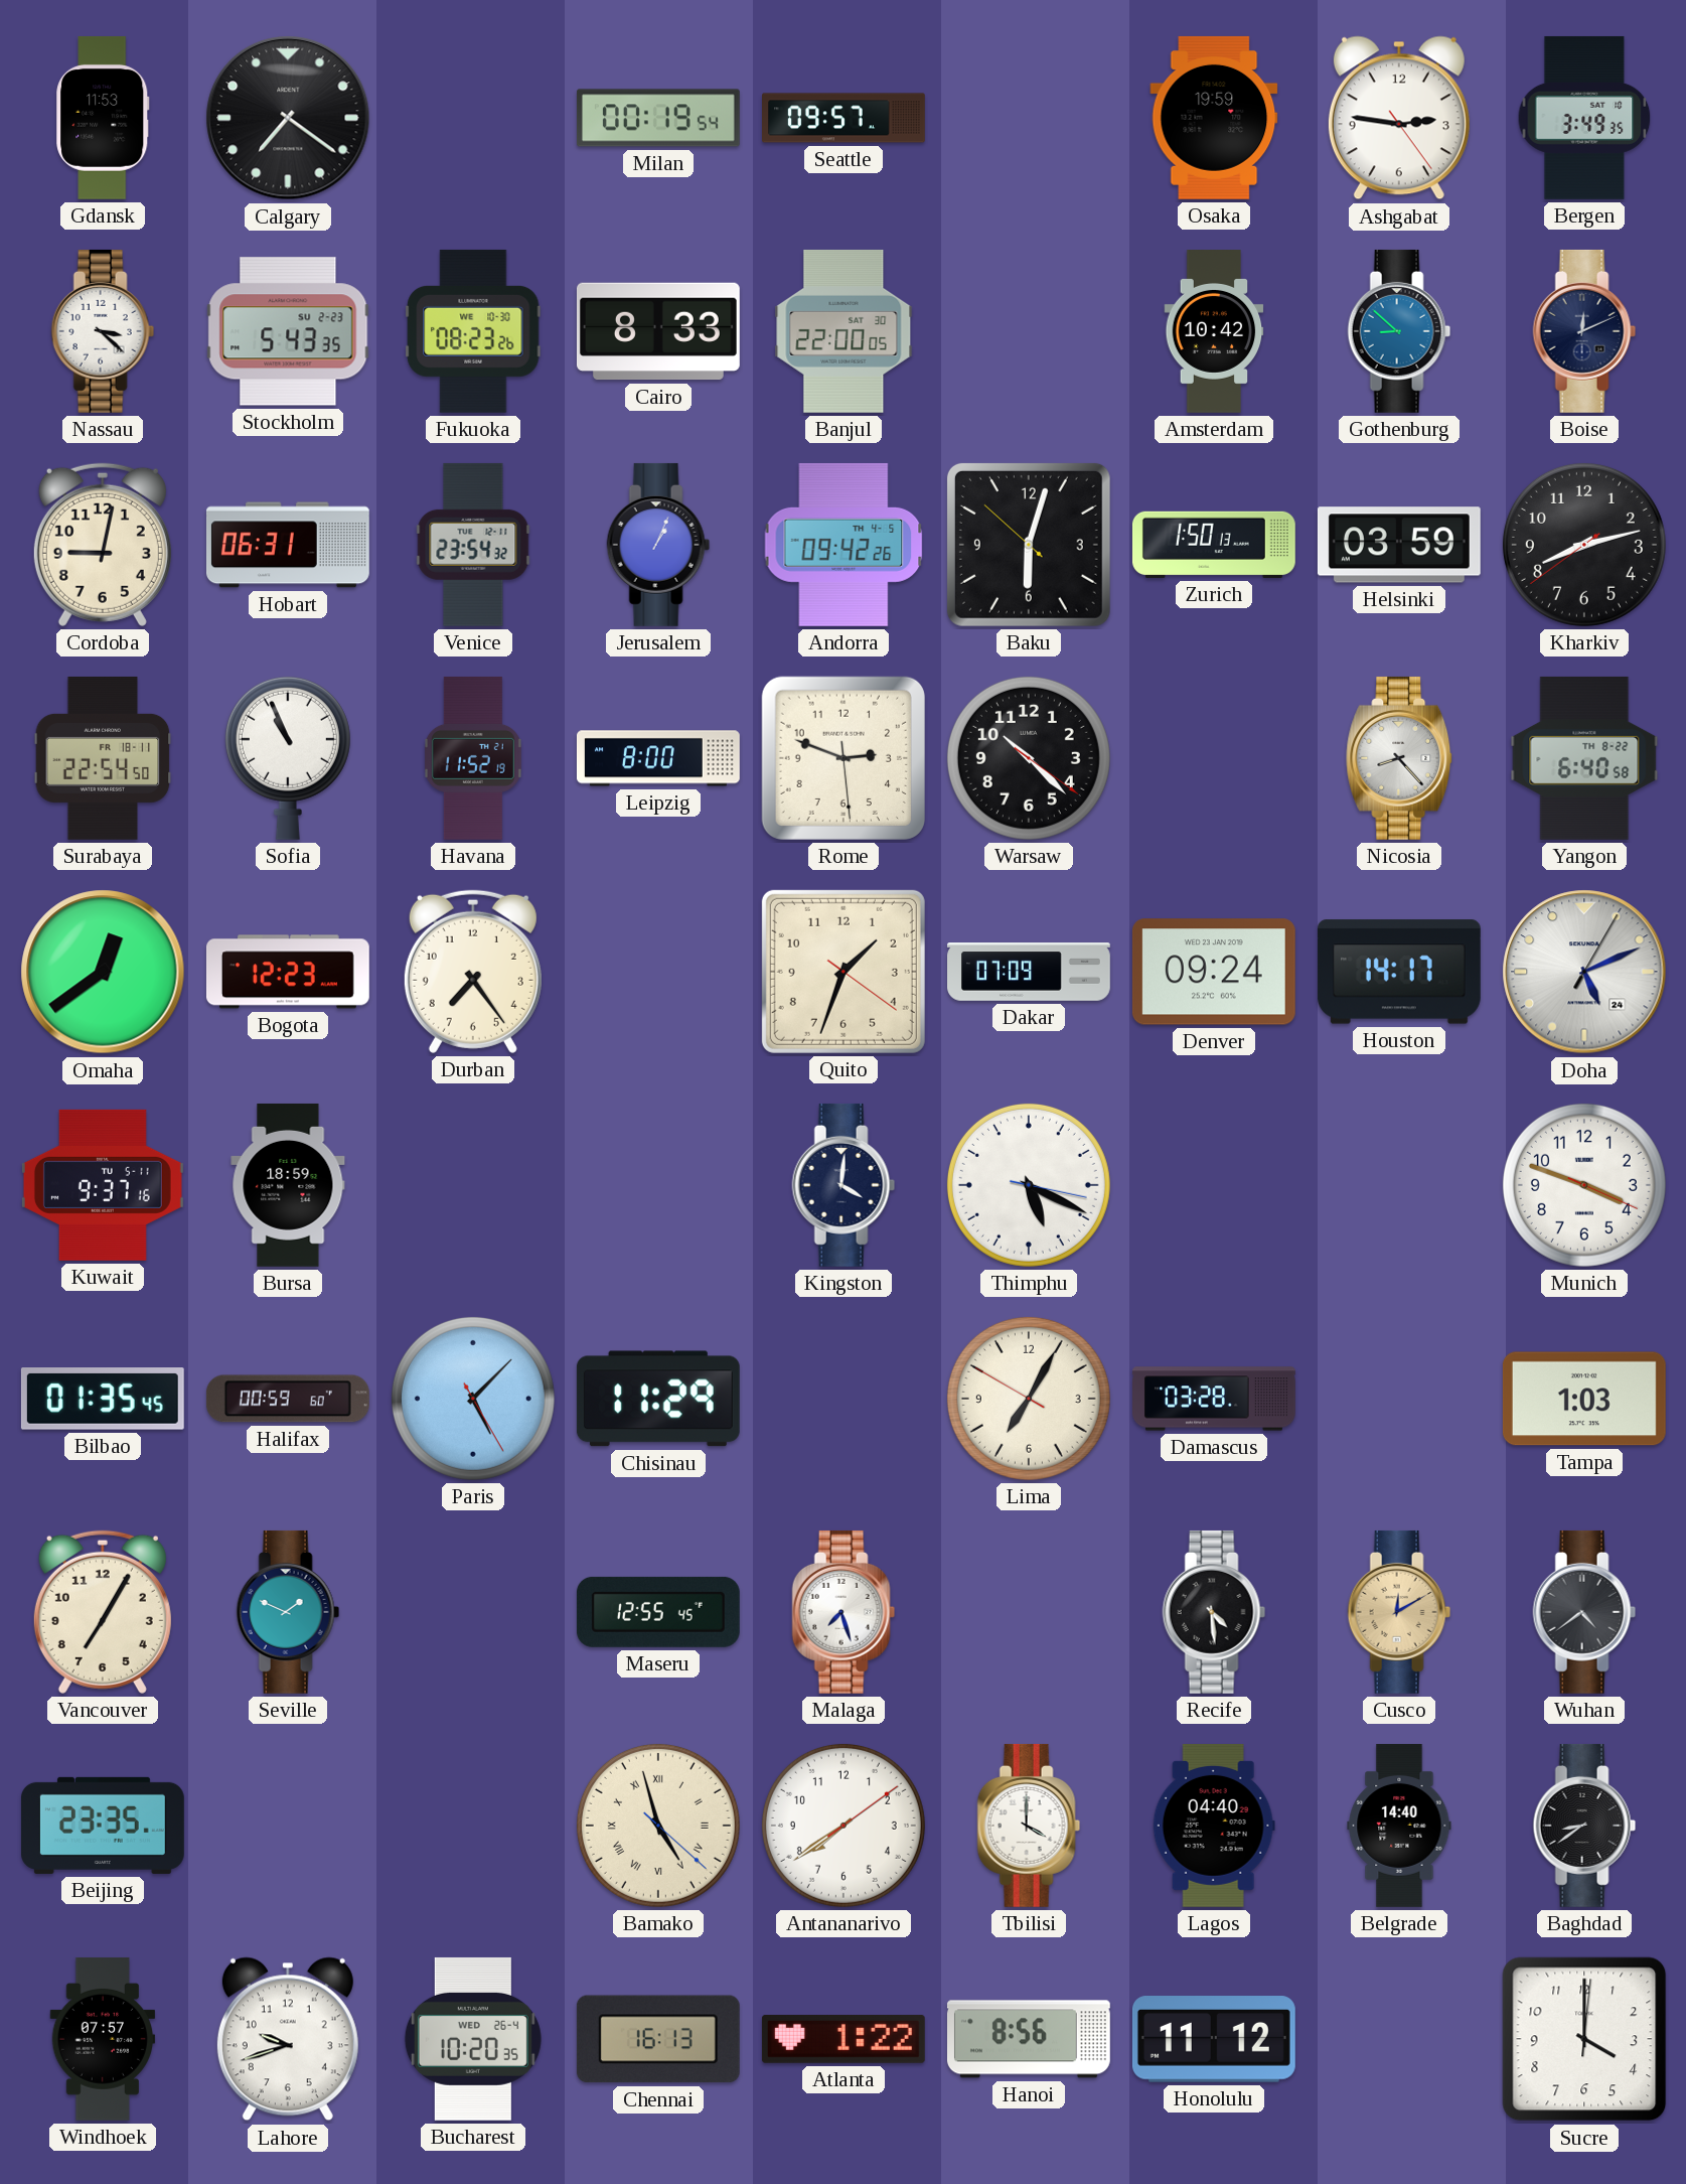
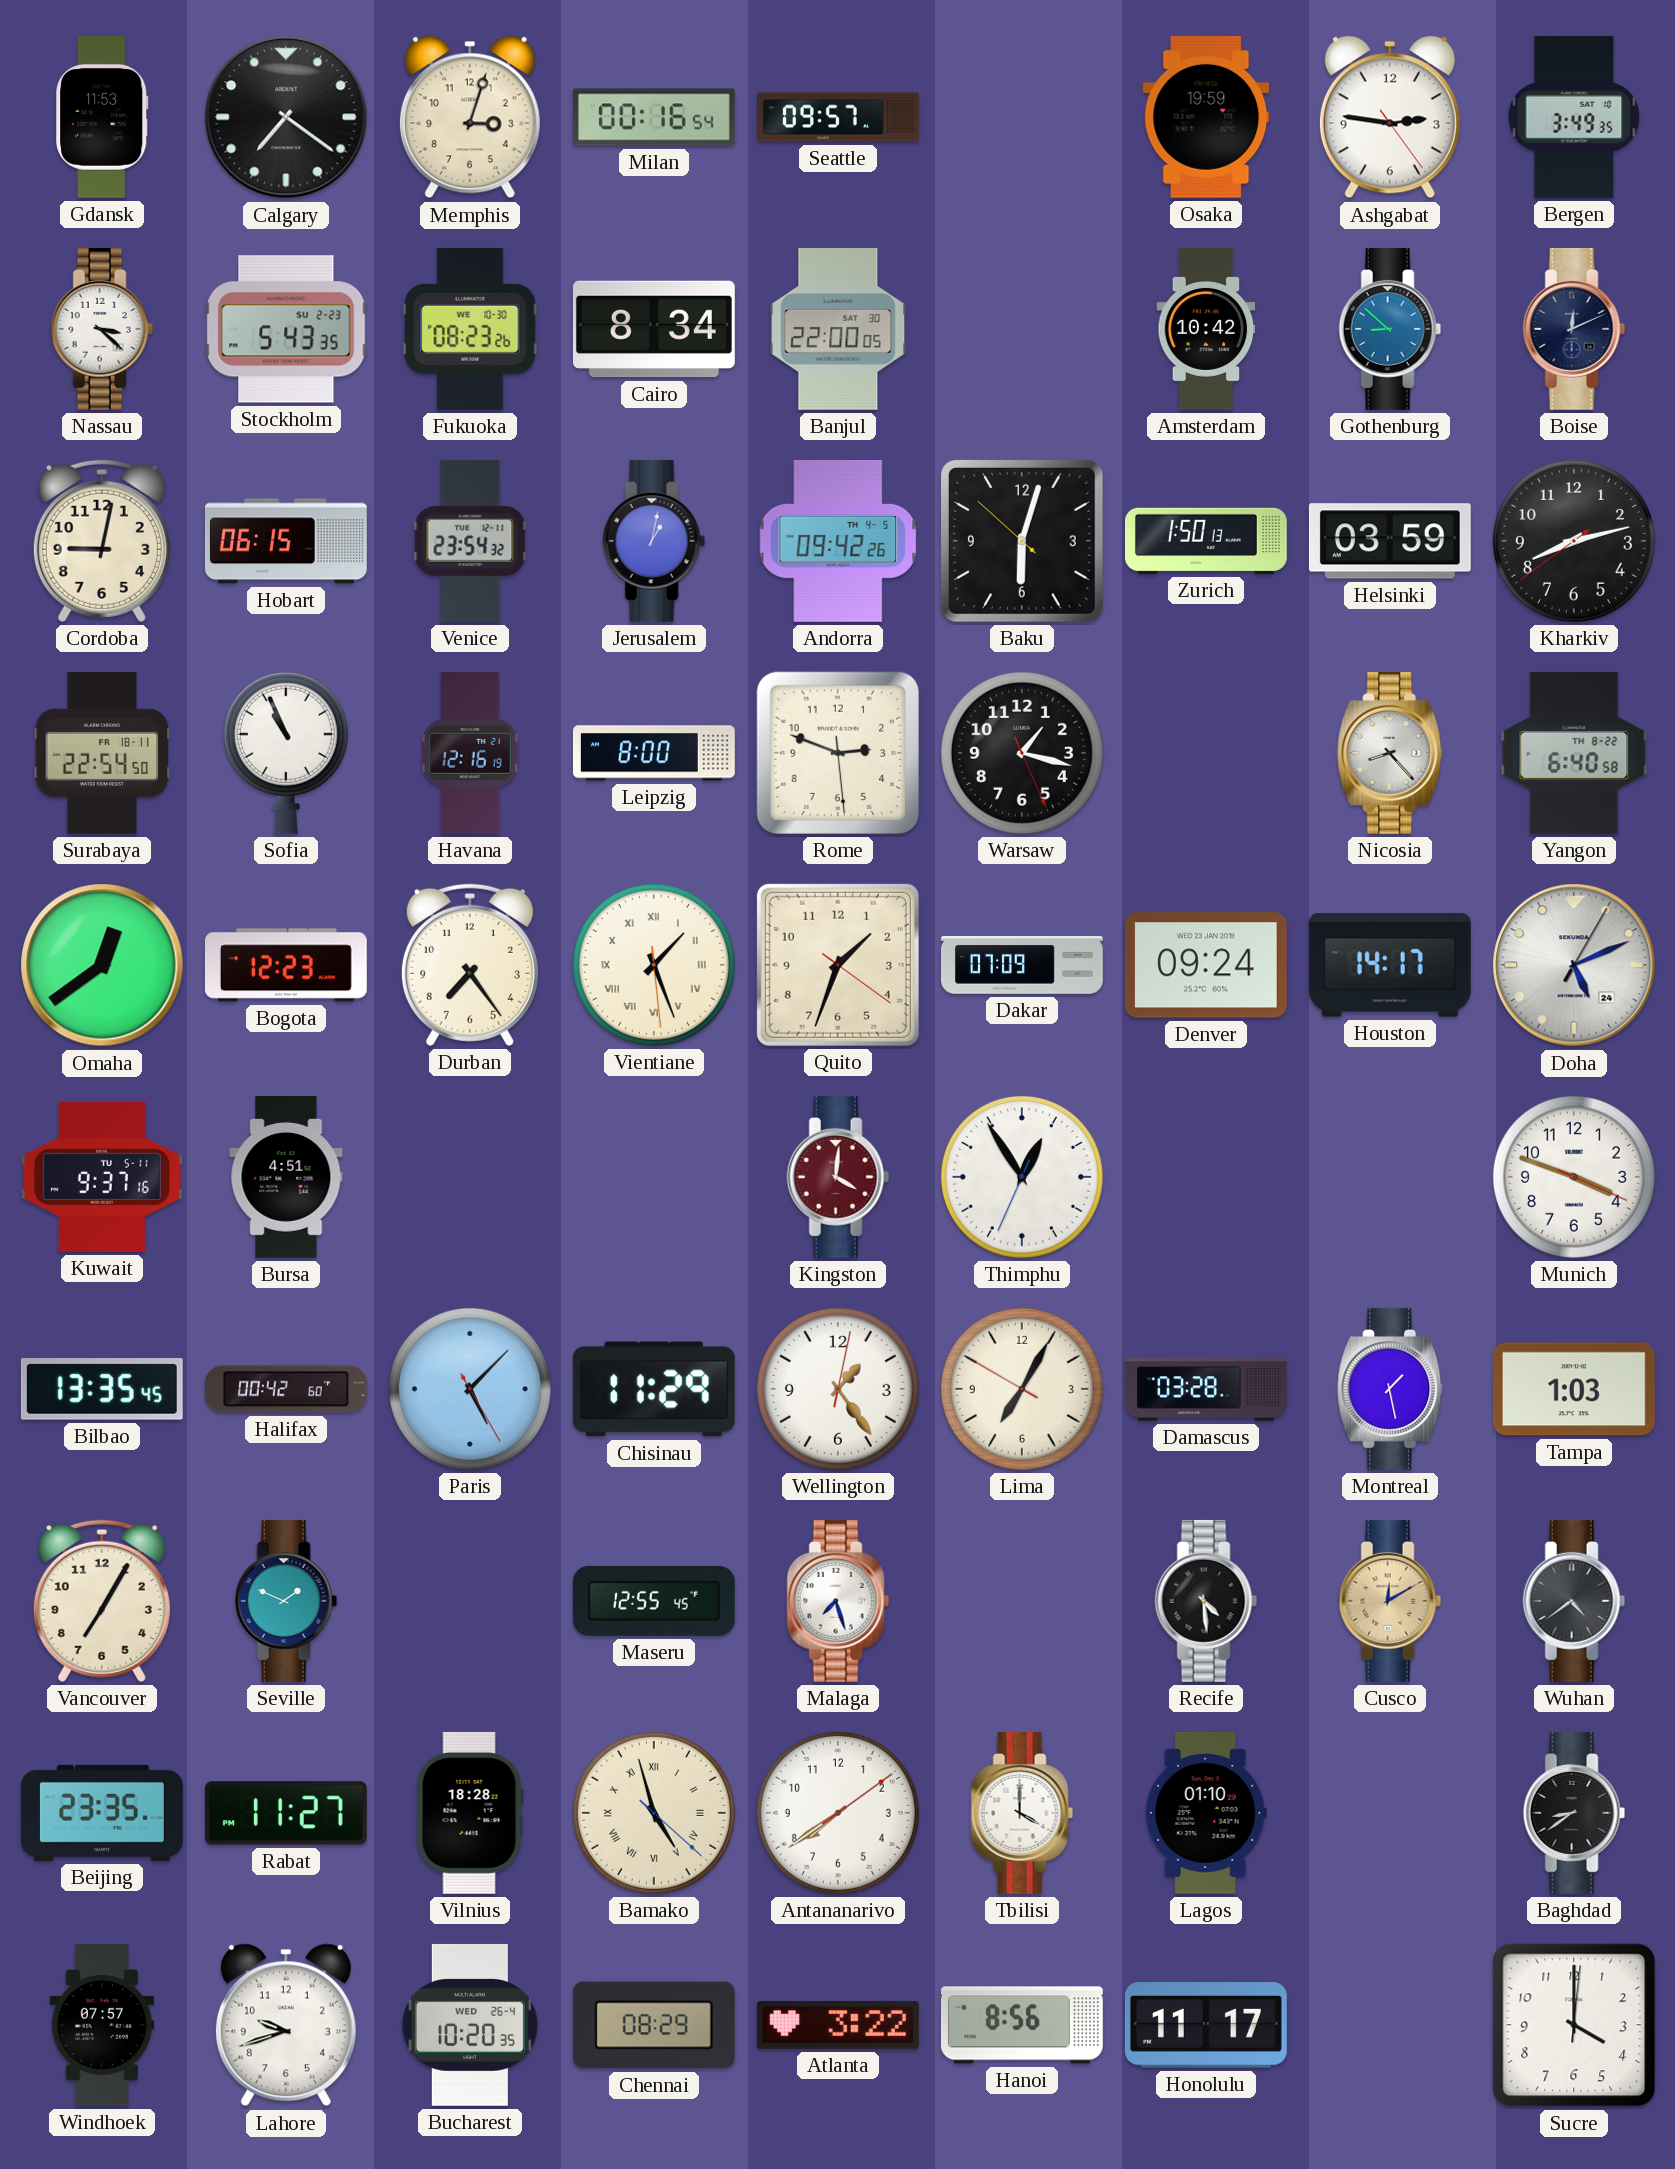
Memphis: none -> 3:03 (470, 117)
Milan: 00:19 -> 00:16 (654, 117)
Cairo: 8:33 -> 8:34 (654, 329)
Hobart: 06:31 -> 06:15 (286, 541)
Jerusalem: 1:04 -> 1:02 (654, 541)
Havana: 11:52 -> 12:16 (470, 753)
Warsaw: 10:22 -> 1:17 (1022, 753)
Vientiane: none -> 1:26 (654, 965)
Bursa: 18:59 -> 4:51 (286, 1177)
Kingston dial: navy -> burgundy (838, 1177)
Thimphu: 5:19 -> 12:54 (1022, 1177)
Bilbao: 01:35 -> 13:35 (102, 1389)
Halifax: 00:59 -> 00:42 (286, 1389)
Wellington: none -> 1:24 (838, 1389)
Montreal: none -> 1:28 (1391, 1389)
Rabat: none -> 11:27 (286, 1813)
Vilnius: none -> 18:28 (470, 1813)
Lagos: 04:40 -> 01:10 (1206, 1813)
Belgrade: 14:40 -> none (1399, 1826)
Chennai: 16:13 -> 08:29 (654, 2025)
Atlanta: 1:22 -> 3:22 (838, 2025)
Honolulu: 11:12 -> 11:17 (1206, 2025)
